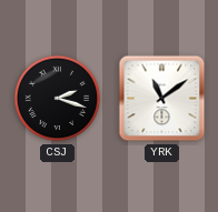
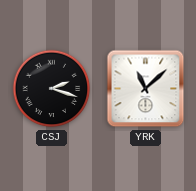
YRK: 11:09 -> 11:08 (146, 89)
